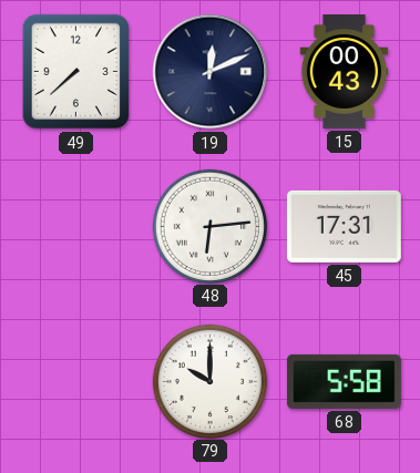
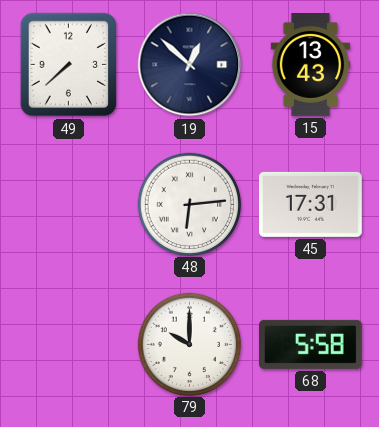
19: 12:11 -> 12:52 (190, 65)
15: 00:43 -> 13:43 (311, 65)
